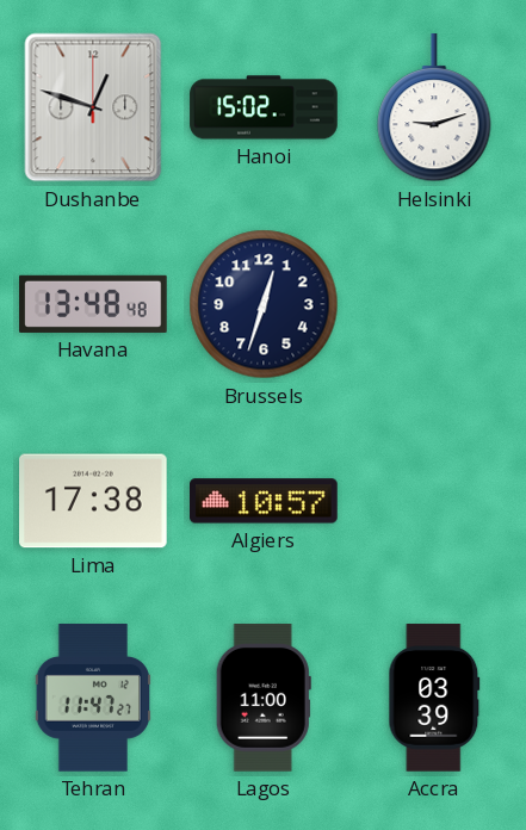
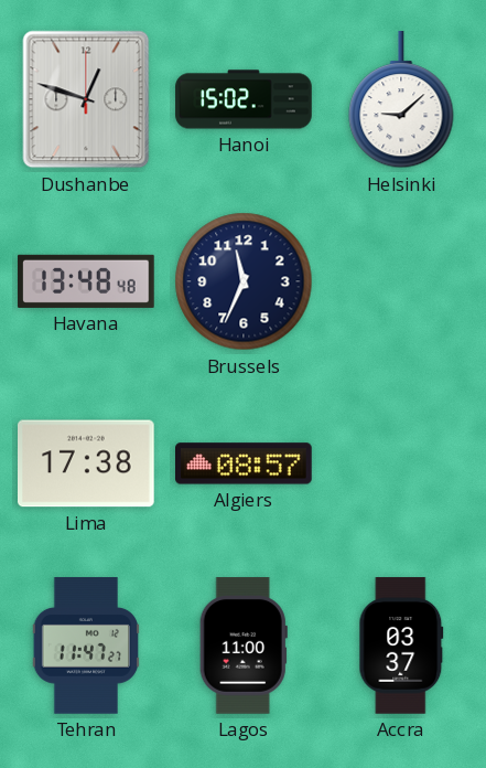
Helsinki: 9:12 -> 9:08 (401, 100)
Brussels: 12:33 -> 11:34 (244, 281)
Algiers: 10:57 -> 08:57 (244, 463)
Accra: 03:39 -> 03:37 (401, 646)
